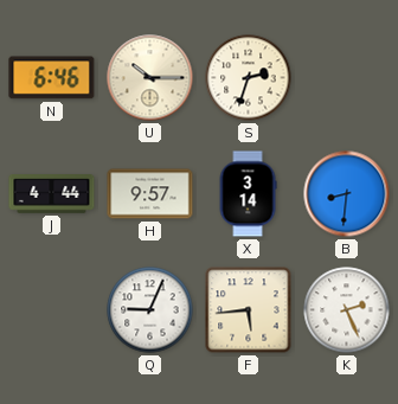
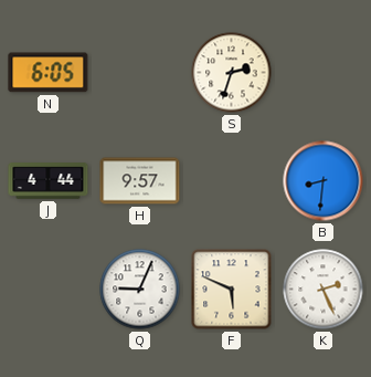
N: 6:46 -> 6:05 (49, 73)
U: 10:15 -> none (150, 78)
X: 3:14 -> none (248, 194)
F: 5:44 -> 5:49 (232, 290)
